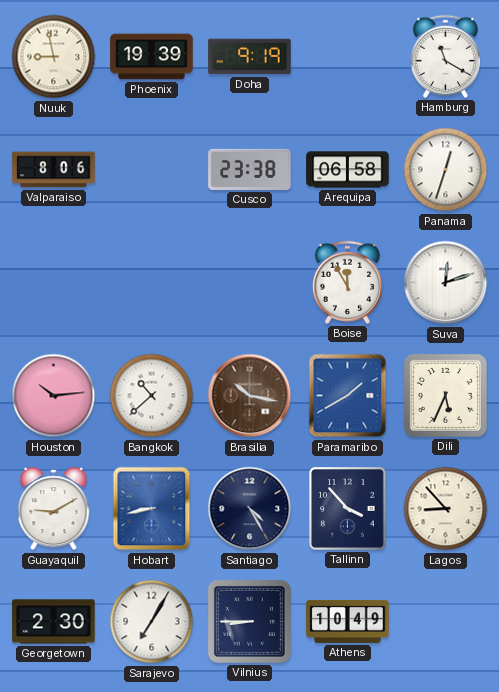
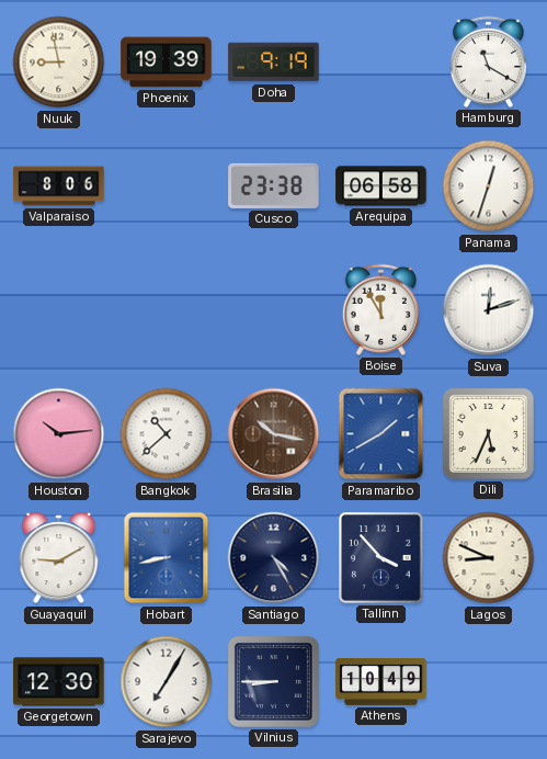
Lagos: 8:53 -> 8:49 (489, 558)
Georgetown: 2:30 -> 12:30 (59, 682)
